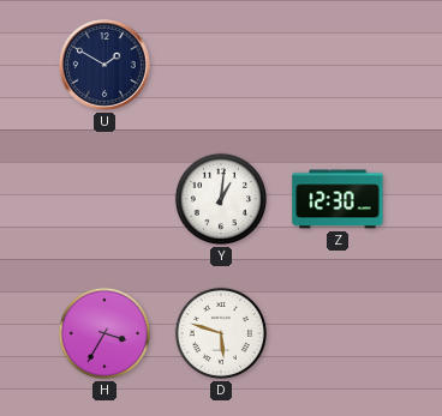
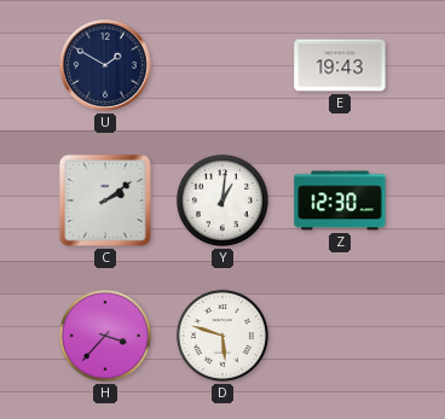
E: none -> 19:43 (340, 65)
C: none -> 2:09 (105, 200)
H: 3:35 -> 3:37 (105, 336)
